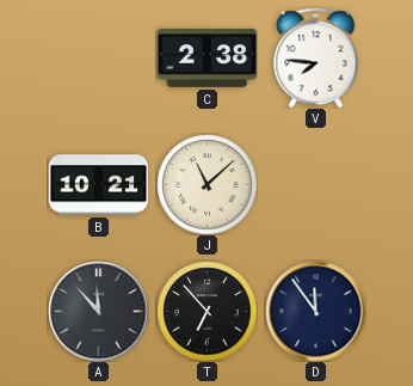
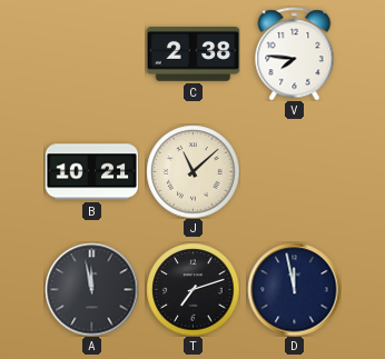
A: 11:53 -> 11:58 (91, 289)
T: 6:53 -> 7:12 (192, 289)
D: 11:54 -> 11:58 (294, 289)
